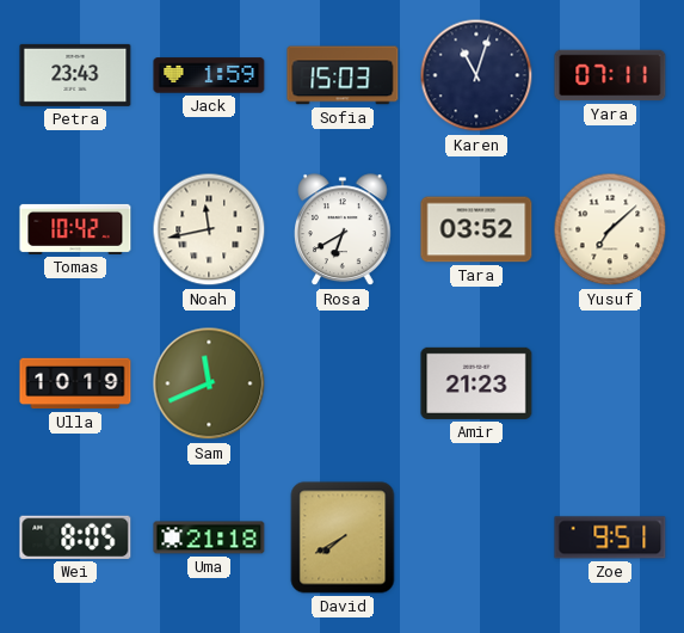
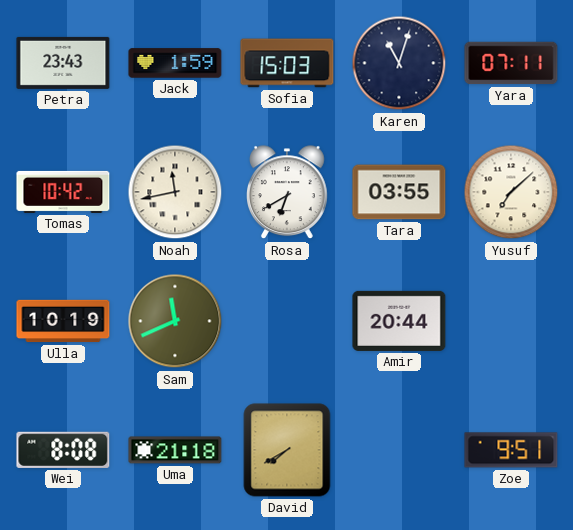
Tara: 03:52 -> 03:55 (399, 192)
Amir: 21:23 -> 20:44 (399, 321)
Wei: 8:05 -> 8:08 (63, 450)
